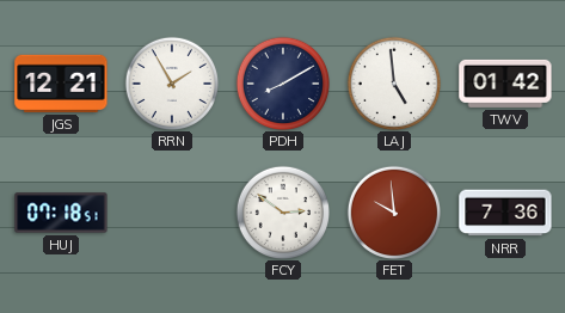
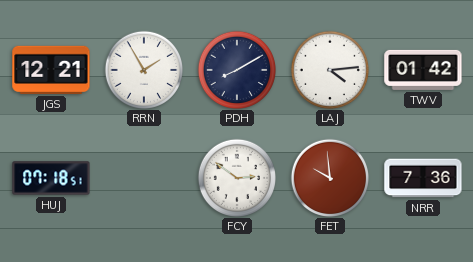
LAJ: 4:59 -> 4:14 (329, 69)
